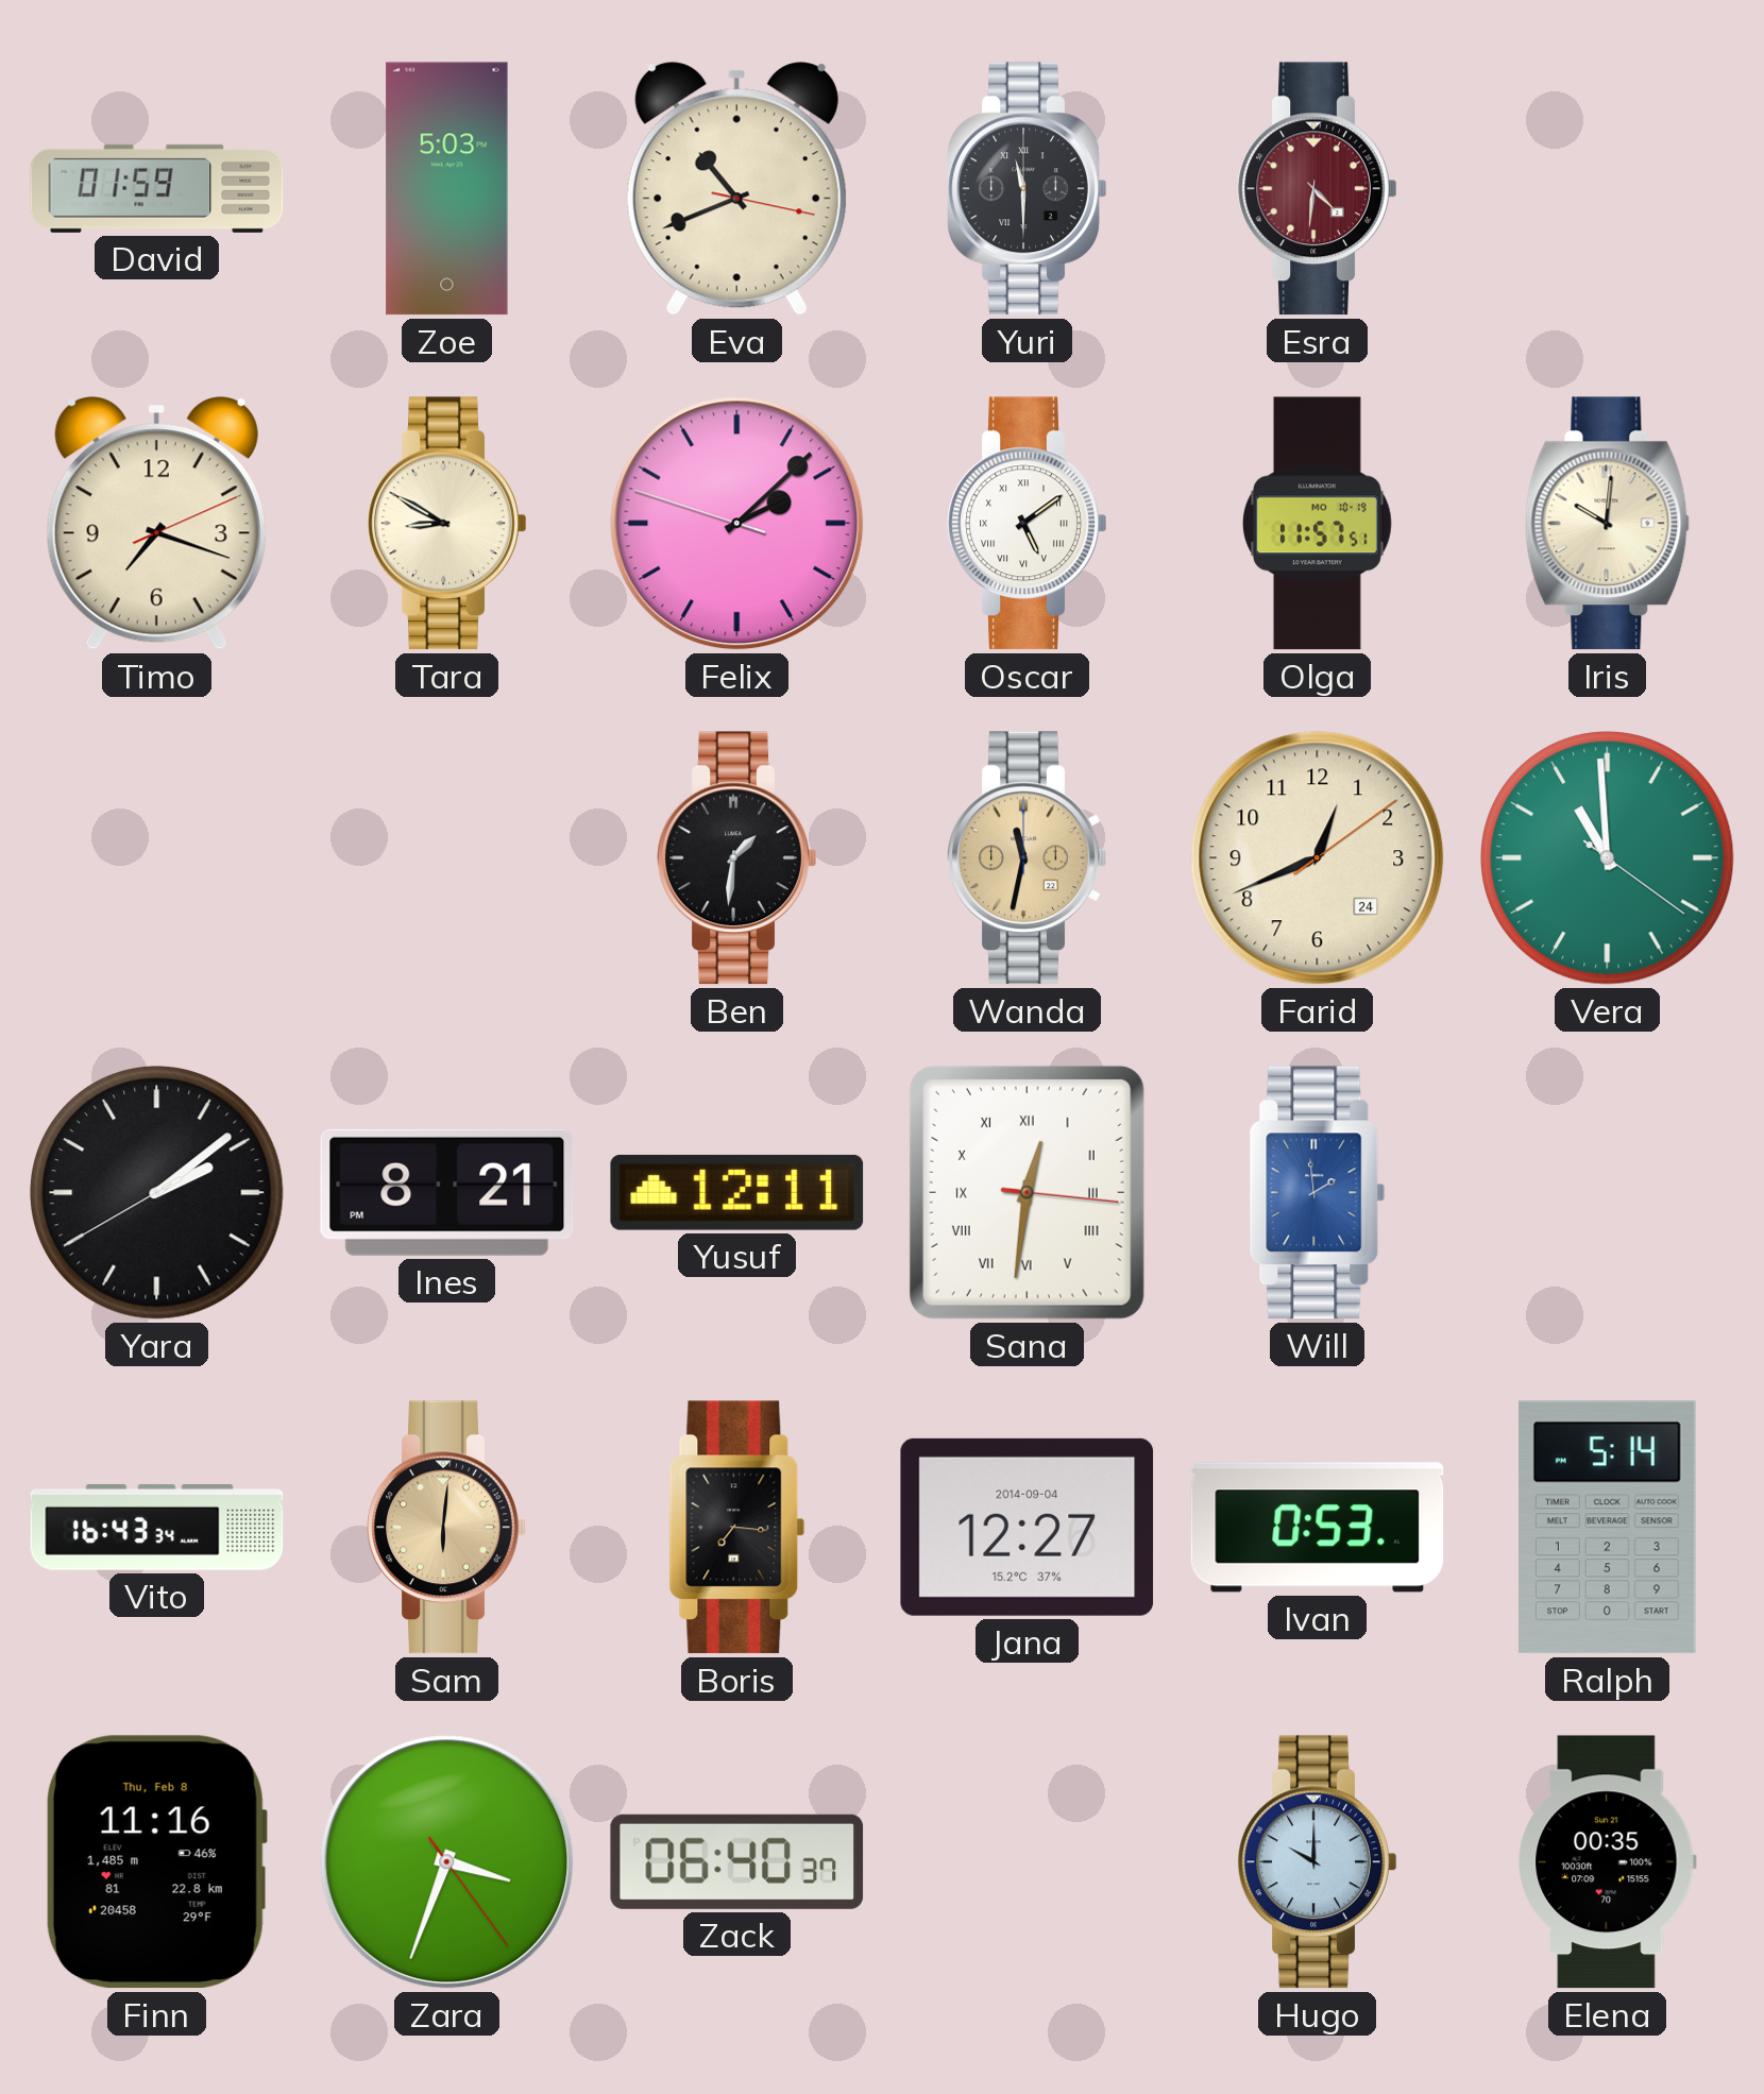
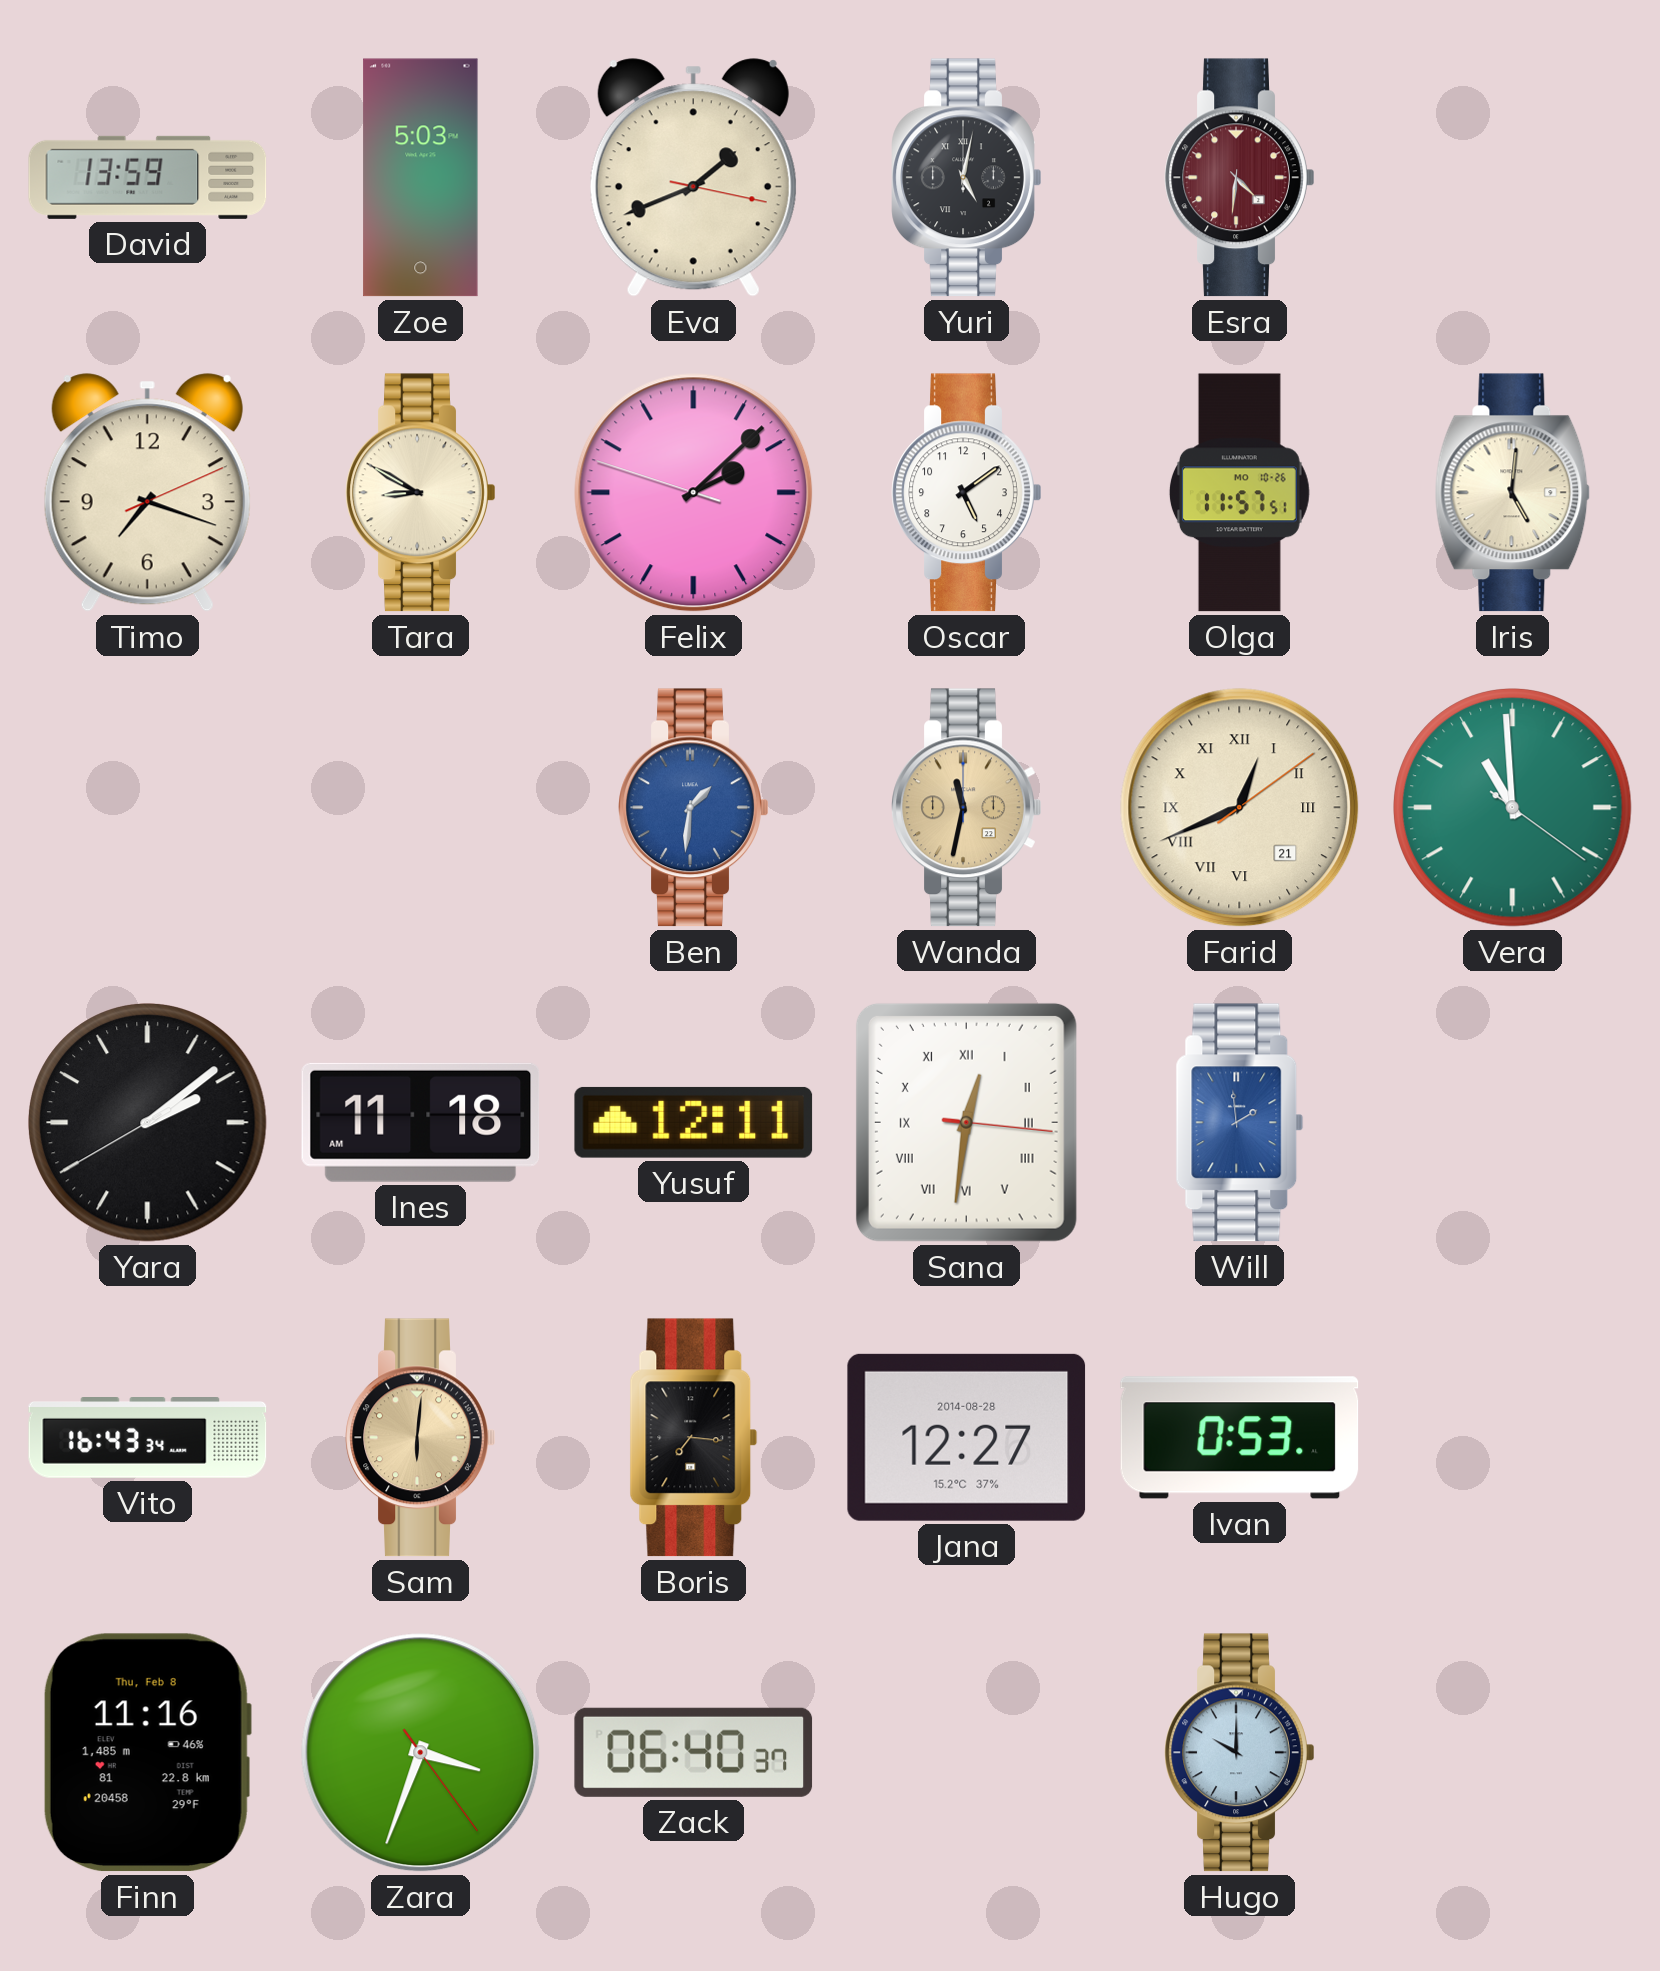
David: 01:59 -> 13:59 (148, 177)
Eva: 10:41 -> 1:41 (693, 178)
Yuri: 11:30 -> 5:02 (967, 178)
Oscar numerals: Roman -> Arabic (967, 493)
Olga date: MO 10-19 -> MO 10-26 (1239, 493)
Iris: 10:01 -> 5:01 (1513, 493)
Ben dial: black -> blue (694, 808)
Farid date: 24 -> 21 (1240, 808)
Farid numerals: Arabic -> Roman (1240, 808)
Ines: 8:21 -> 11:18 (421, 1122)
Jana date: 2014-09-04 -> 2014-08-28 (967, 1437)
Ralph: 5:14 -> none (1608, 1528)
Elena: 00:35 -> none (1608, 1862)
